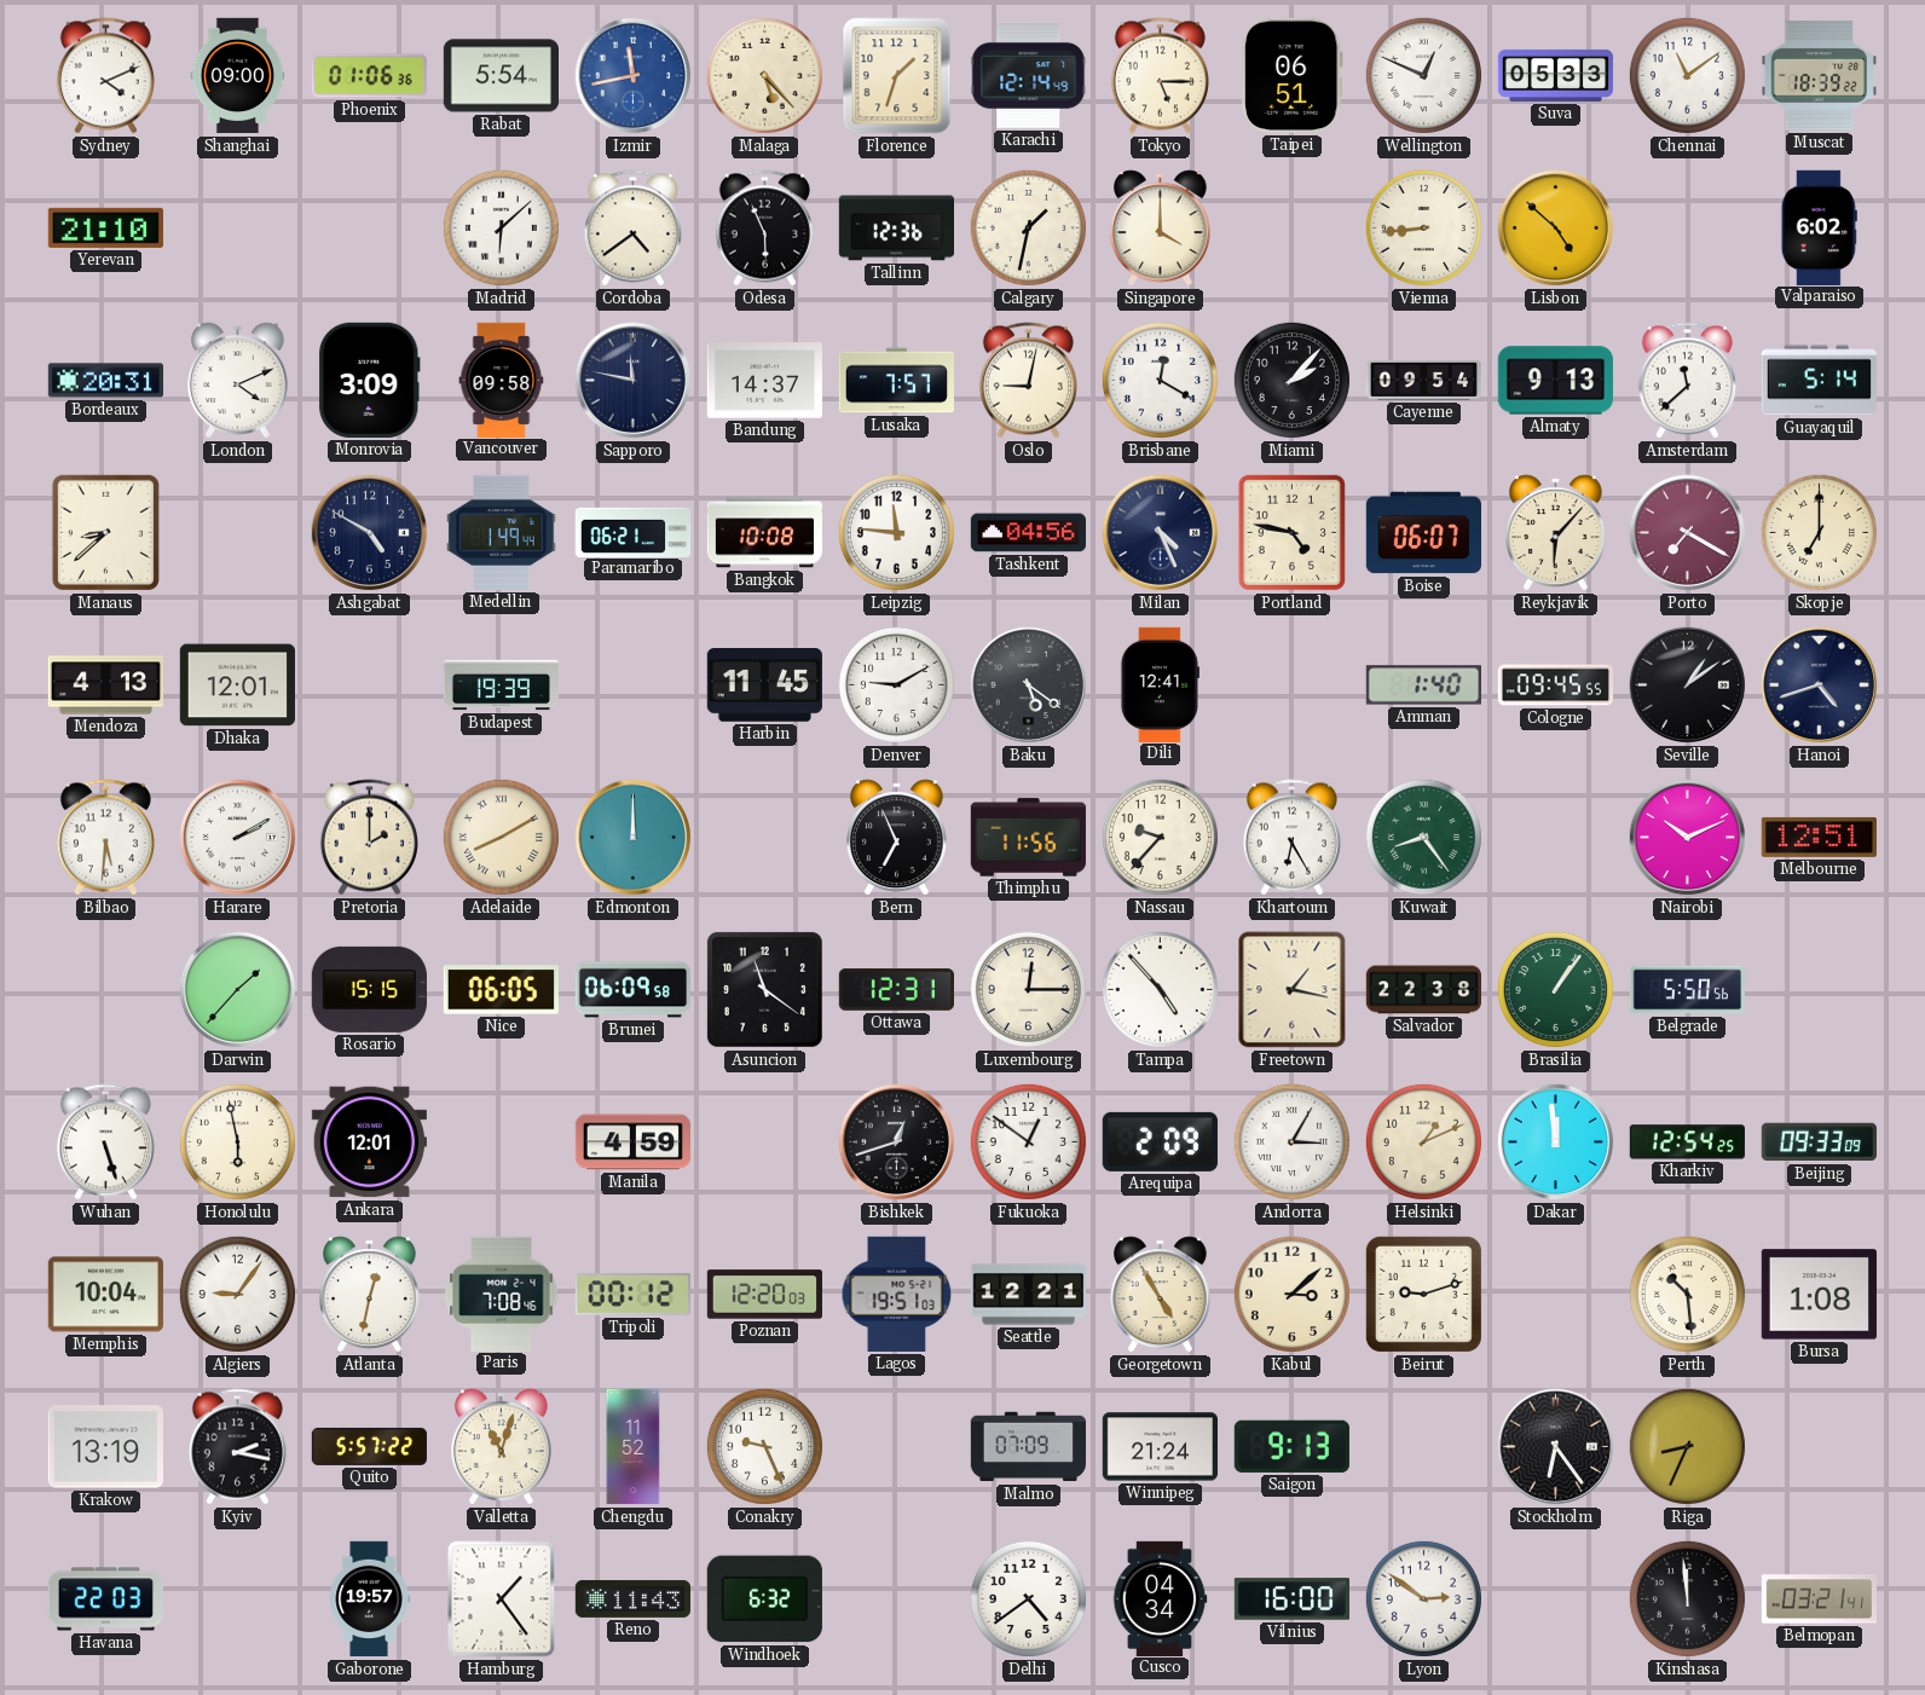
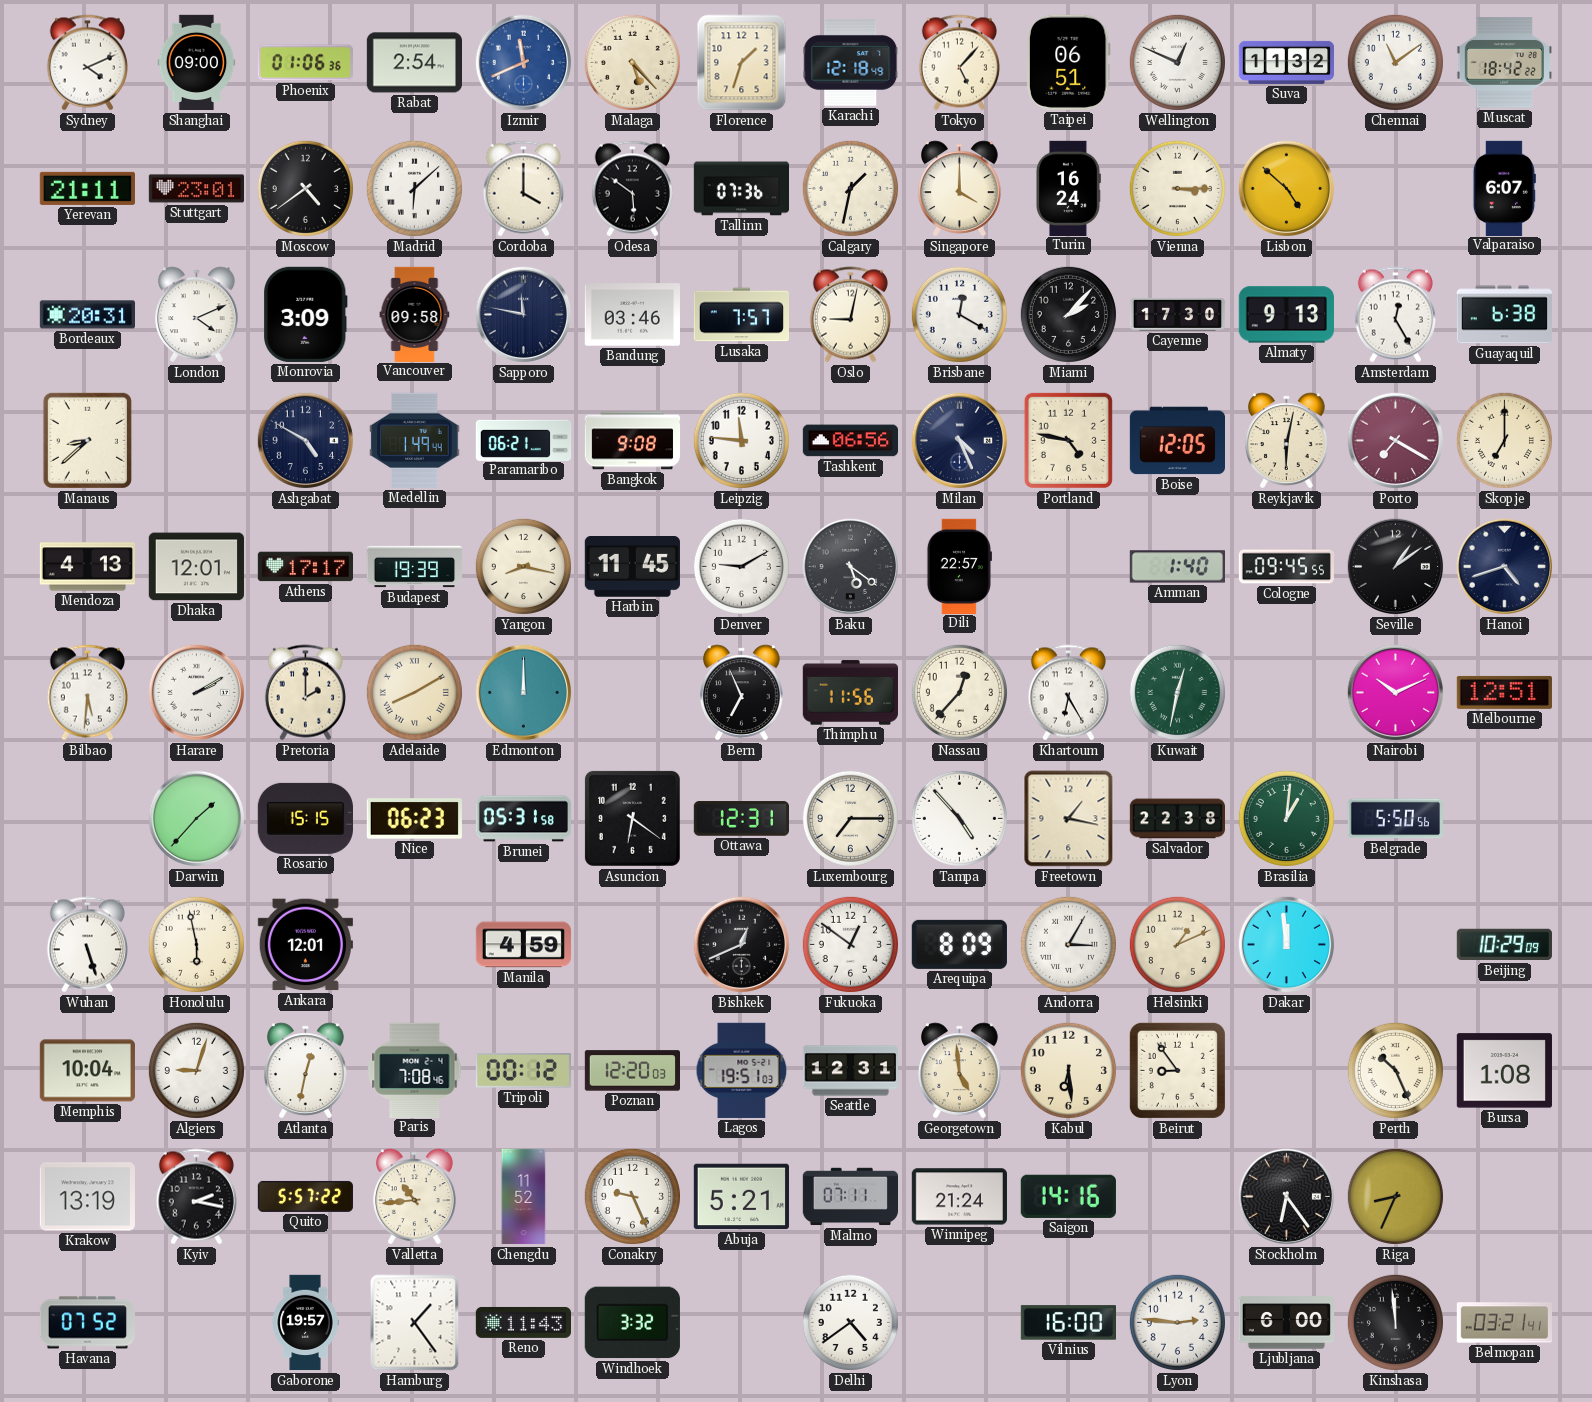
Rabat: 5:54 -> 2:54 (414, 63)
Izmir: 11:43 -> 11:41 (524, 63)
Karachi: 12:14 -> 12:18 (851, 63)
Tokyo: 5:15 -> 5:07 (959, 63)
Suva: 05:33 -> 11:32 (1287, 62)
Muscat: 18:39 -> 18:42 (1504, 63)
Yerevan: 21:10 -> 21:11 (87, 188)
Stuttgart: none -> 23:01 (196, 189)
Moscow: none -> 4:39 (305, 188)
Cordoba: 4:39 -> 4:00 (523, 189)
Odesa: 5:56 -> 5:51 (632, 189)
Tallinn: 12:36 -> 07:36 (741, 189)
Turin: none -> 16:24 (1069, 188)
Vienna: 8:44 -> 3:15 (1177, 188)
Valparaiso: 6:02 -> 6:07 (1504, 188)
Bandung: 14:37 -> 03:46 (632, 315)
Cayenne: 09:54 -> 17:30 (1178, 314)
Amsterdam: 11:38 -> 12:25 (1395, 315)
Guayaquil: 5:14 -> 6:38 (1504, 315)
Bangkok: 10:08 -> 9:08 (633, 441)
Tashkent: 04:56 -> 06:56 (850, 441)
Boise: 06:07 -> 12:05 (1177, 441)
Reykjavik: 6:07 -> 6:02 (1287, 441)
Athens: none -> 17:17 (305, 567)
Yangon: none -> 8:17 (523, 566)
Dili: 12:41 -> 22:57 (959, 566)
Nassau: 9:37 -> 12:37 (959, 692)
Kuwait: 8:24 -> 12:32 (1177, 692)
Nice: 06:05 -> 06:23 (414, 819)
Brunei: 06:09 -> 05:31 (523, 819)
Asuncion: 11:21 -> 6:21 (632, 818)
Luxembourg: 12:15 -> 7:15 (850, 818)
Brasilia: 1:06 -> 1:01 (1286, 818)
Bishkek: 12:42 -> 12:41 (742, 945)
Arequipa: 2:09 -> 8:09 (959, 944)
Kharkiv: 12:54 -> none (1687, 1142)
Beijing: 09:33 -> 10:29 (1504, 945)
Algiers: 9:06 -> 9:03 (196, 1070)
Seattle: 12:21 -> 12:31 (850, 1071)
Georgetown: 4:55 -> 4:59 (960, 1071)
Kabul: 3:08 -> 6:29 (1068, 1070)
Beirut: 9:12 -> 8:54 (1177, 1070)
Perth: 10:29 -> 10:26 (1395, 1070)
Valletta: 11:03 -> 10:44 (415, 1197)
Abuja: none -> 5:21 (741, 1197)
Malmo: 07:09 -> 07:11 (850, 1197)
Saigon: 9:13 -> 14:16 (1068, 1196)
Havana: 22:03 -> 07:52 (87, 1323)
Windhoek: 6:32 -> 3:32 (632, 1323)
Cusco: 04:34 -> none (1160, 1598)
Lyon: 2:51 -> 2:46 (1177, 1322)
Ljubljana: none -> 6:00 (1286, 1323)
